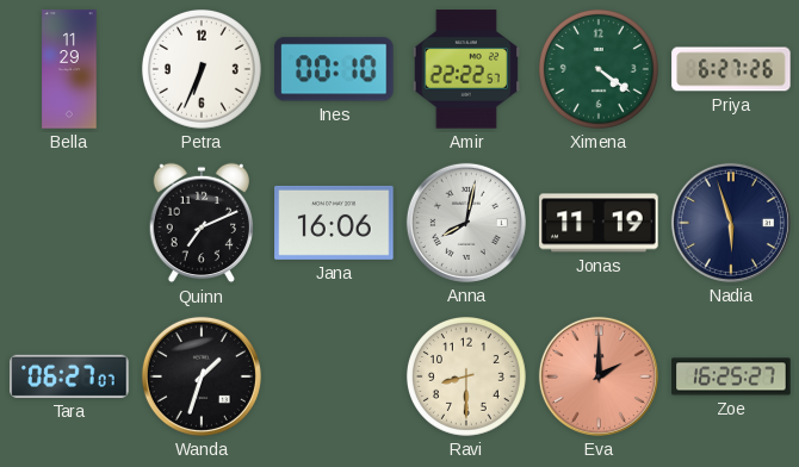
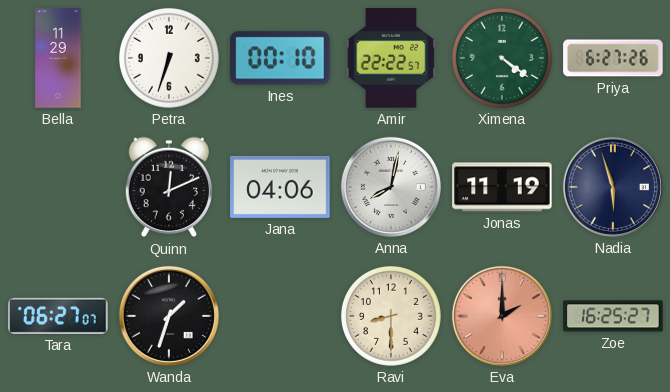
Petra: 6:34 -> 6:33 (169, 58)
Quinn: 7:11 -> 12:11 (169, 187)
Jana: 16:06 -> 04:06 (280, 187)
